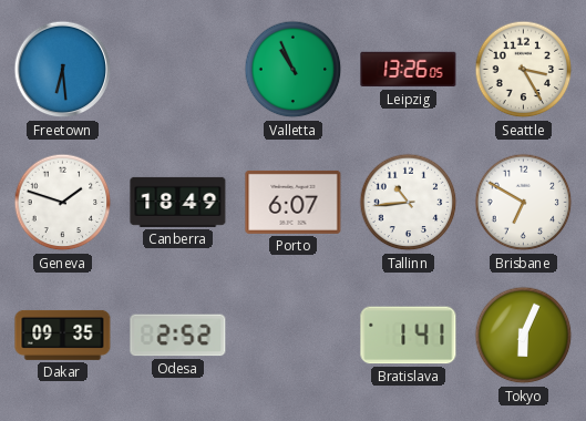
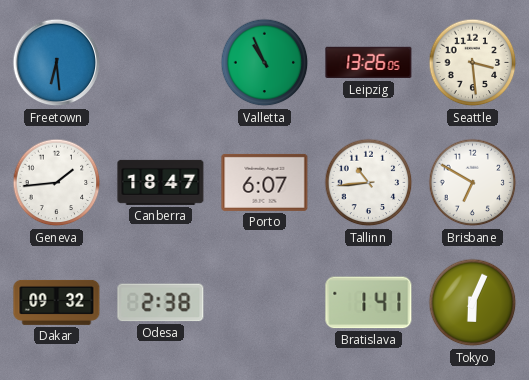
Seattle: 3:25 -> 3:29 (473, 63)
Geneva: 1:48 -> 1:44 (57, 183)
Canberra: 18:49 -> 18:47 (161, 182)
Dakar: 09:35 -> 09:32 (57, 302)
Odesa: 2:52 -> 2:38 (161, 303)
